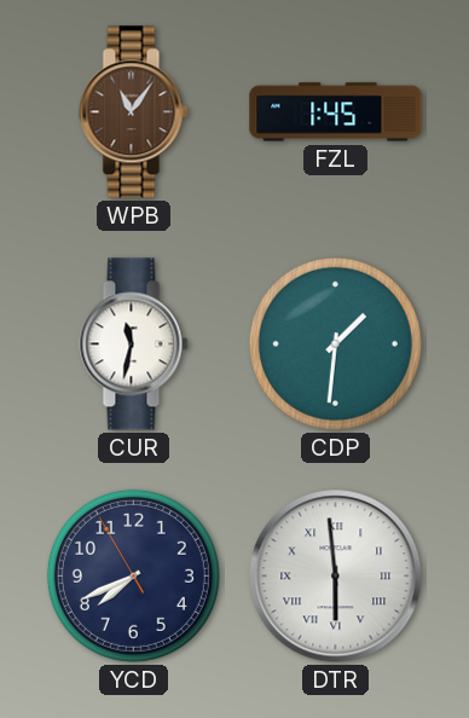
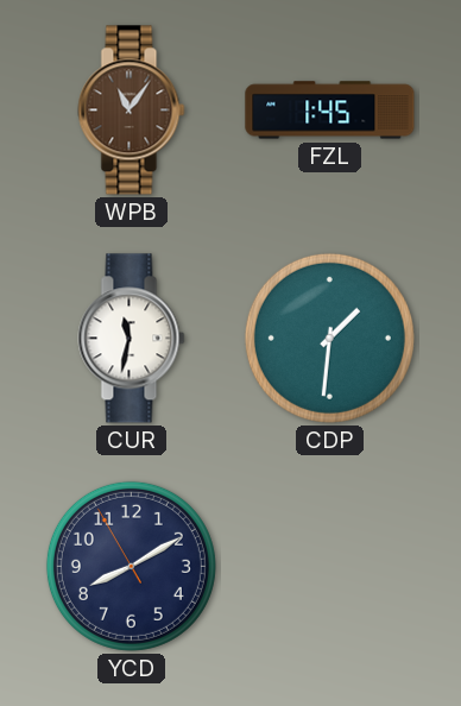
YCD: 7:40 -> 8:09 (131, 566)
DTR: 5:59 -> none (336, 577)
